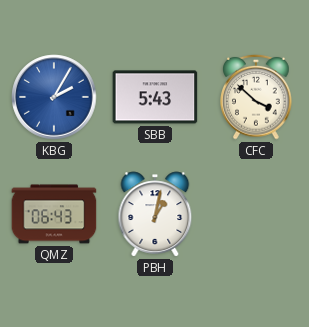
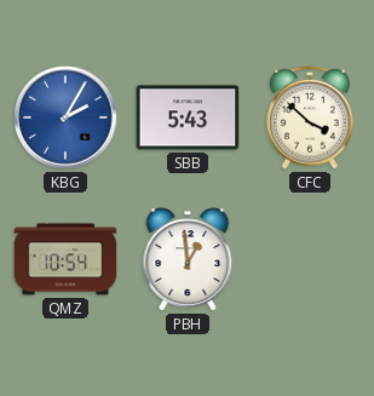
QMZ: 06:43 -> 10:54 (65, 259)
PBH: 1:02 -> 12:59 (188, 259)
